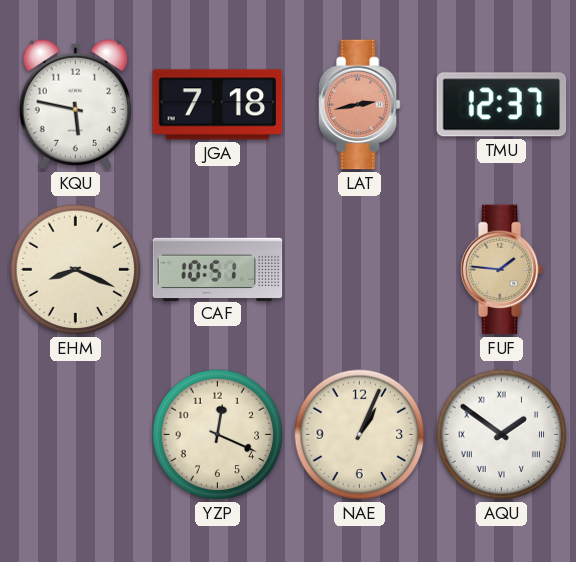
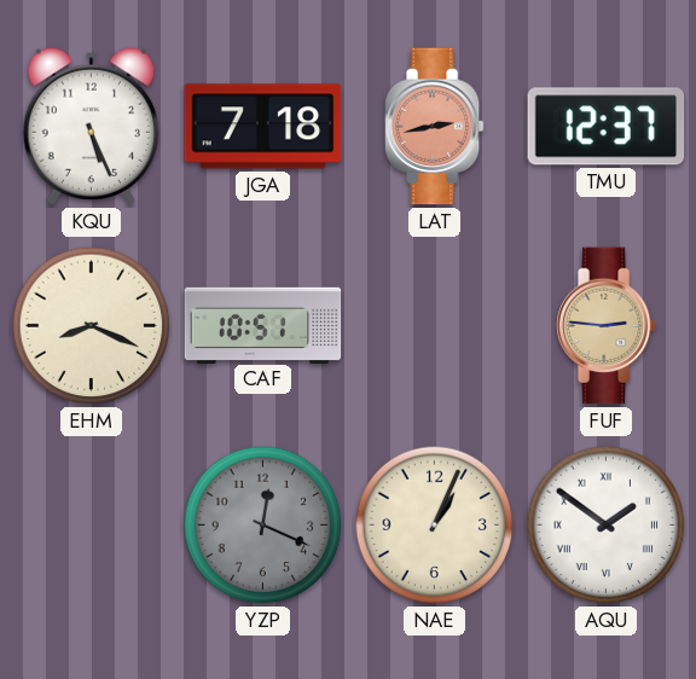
KQU: 5:47 -> 5:26 (91, 127)
FUF: 1:46 -> 2:46 (605, 326)
YZP dial: cream -> grey (263, 526)
